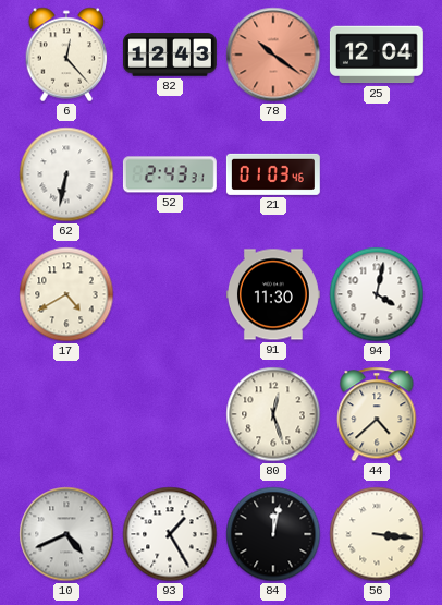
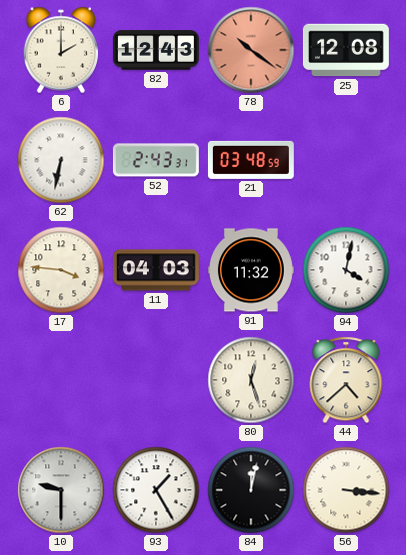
6: 12:23 -> 2:00 (61, 50)
25: 12:04 -> 12:08 (346, 50)
21: 01:03 -> 03:48 (251, 160)
17: 4:40 -> 3:46 (61, 270)
11: none -> 04:03 (156, 270)
91: 11:30 -> 11:32 (251, 270)
10: 4:41 -> 9:30 (61, 490)
